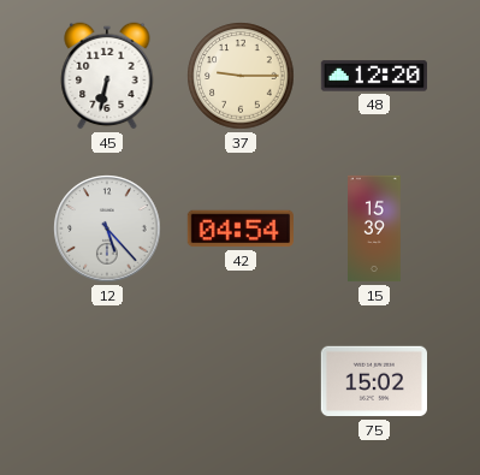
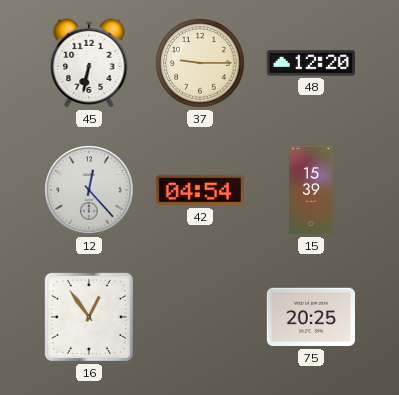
12: 5:23 -> 12:23 (89, 190)
16: none -> 12:54 (89, 317)
75: 15:02 -> 20:25 (310, 317)
